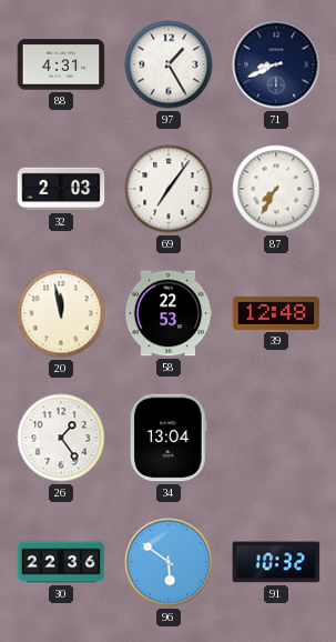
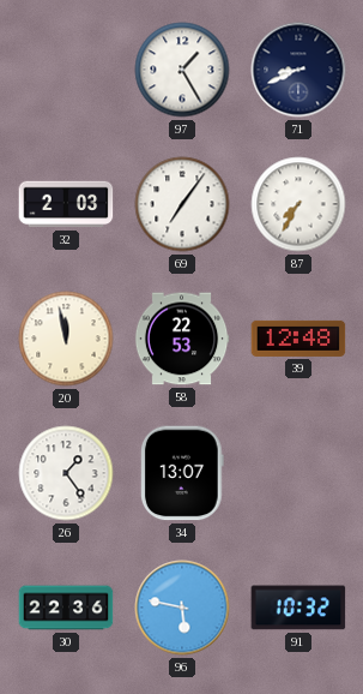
88: 4:31 -> none (61, 64)
34: 13:04 -> 13:07 (182, 473)
96: 5:51 -> 5:47 (182, 608)
